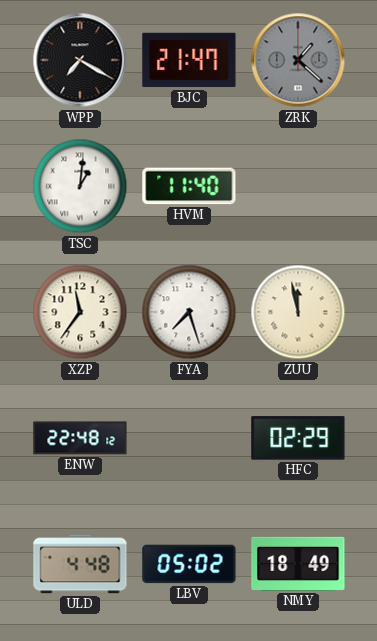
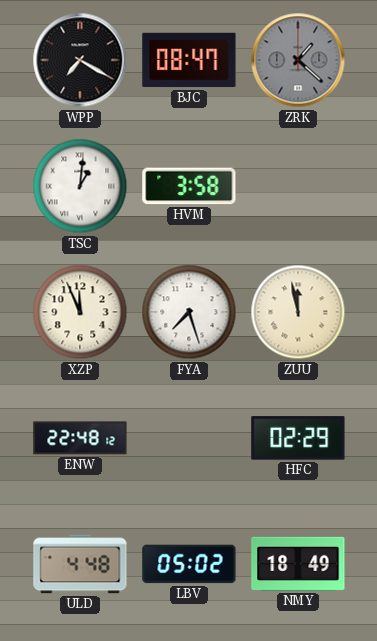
BJC: 21:47 -> 08:47 (189, 60)
HVM: 11:40 -> 3:58 (189, 186)
XZP: 11:36 -> 11:56 (80, 312)
